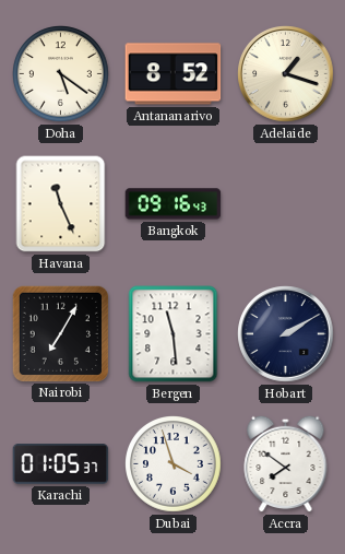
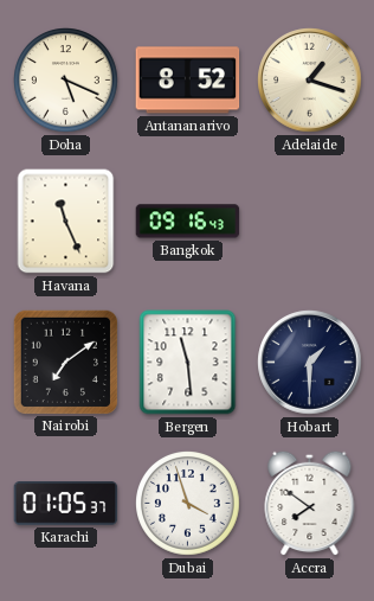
Doha: 5:21 -> 5:19 (66, 81)
Nairobi: 7:05 -> 7:09 (65, 362)
Hobart: 2:10 -> 1:30 (310, 363)
